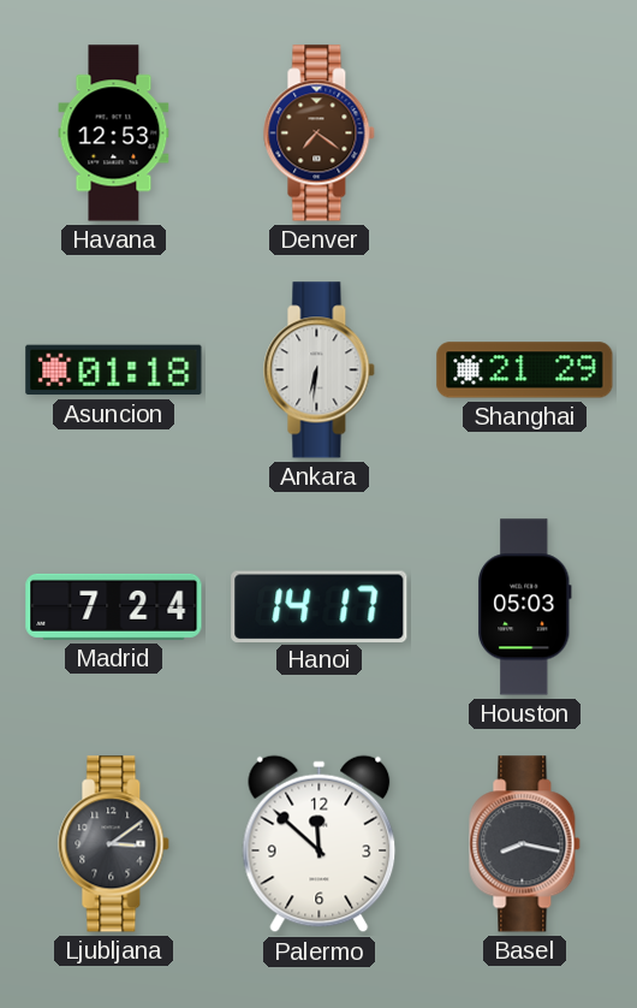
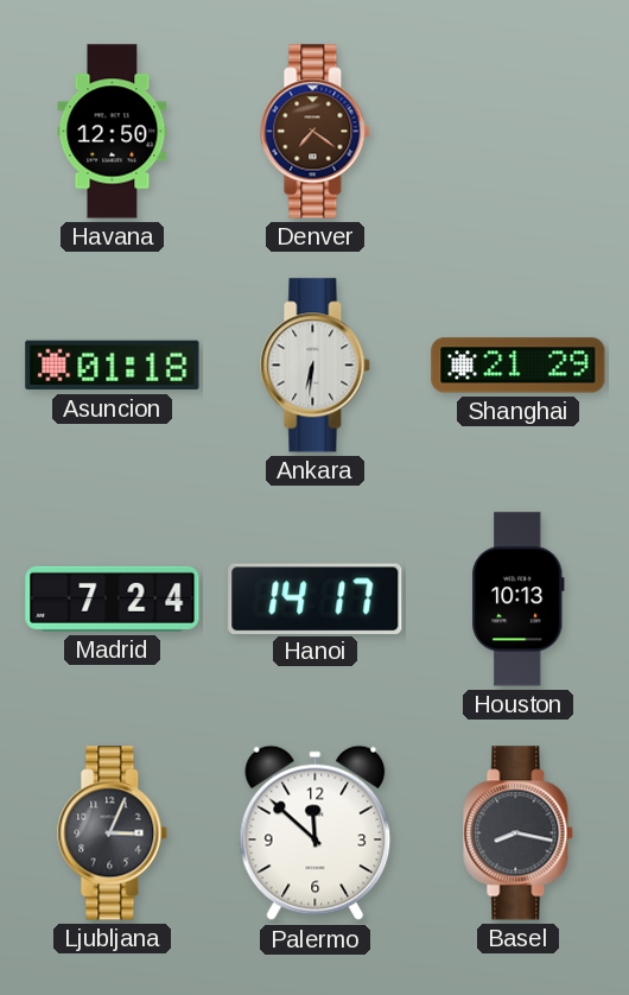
Havana: 12:53 -> 12:50 (113, 132)
Houston: 05:03 -> 10:13 (519, 600)
Ljubljana: 3:09 -> 3:04 (113, 834)
